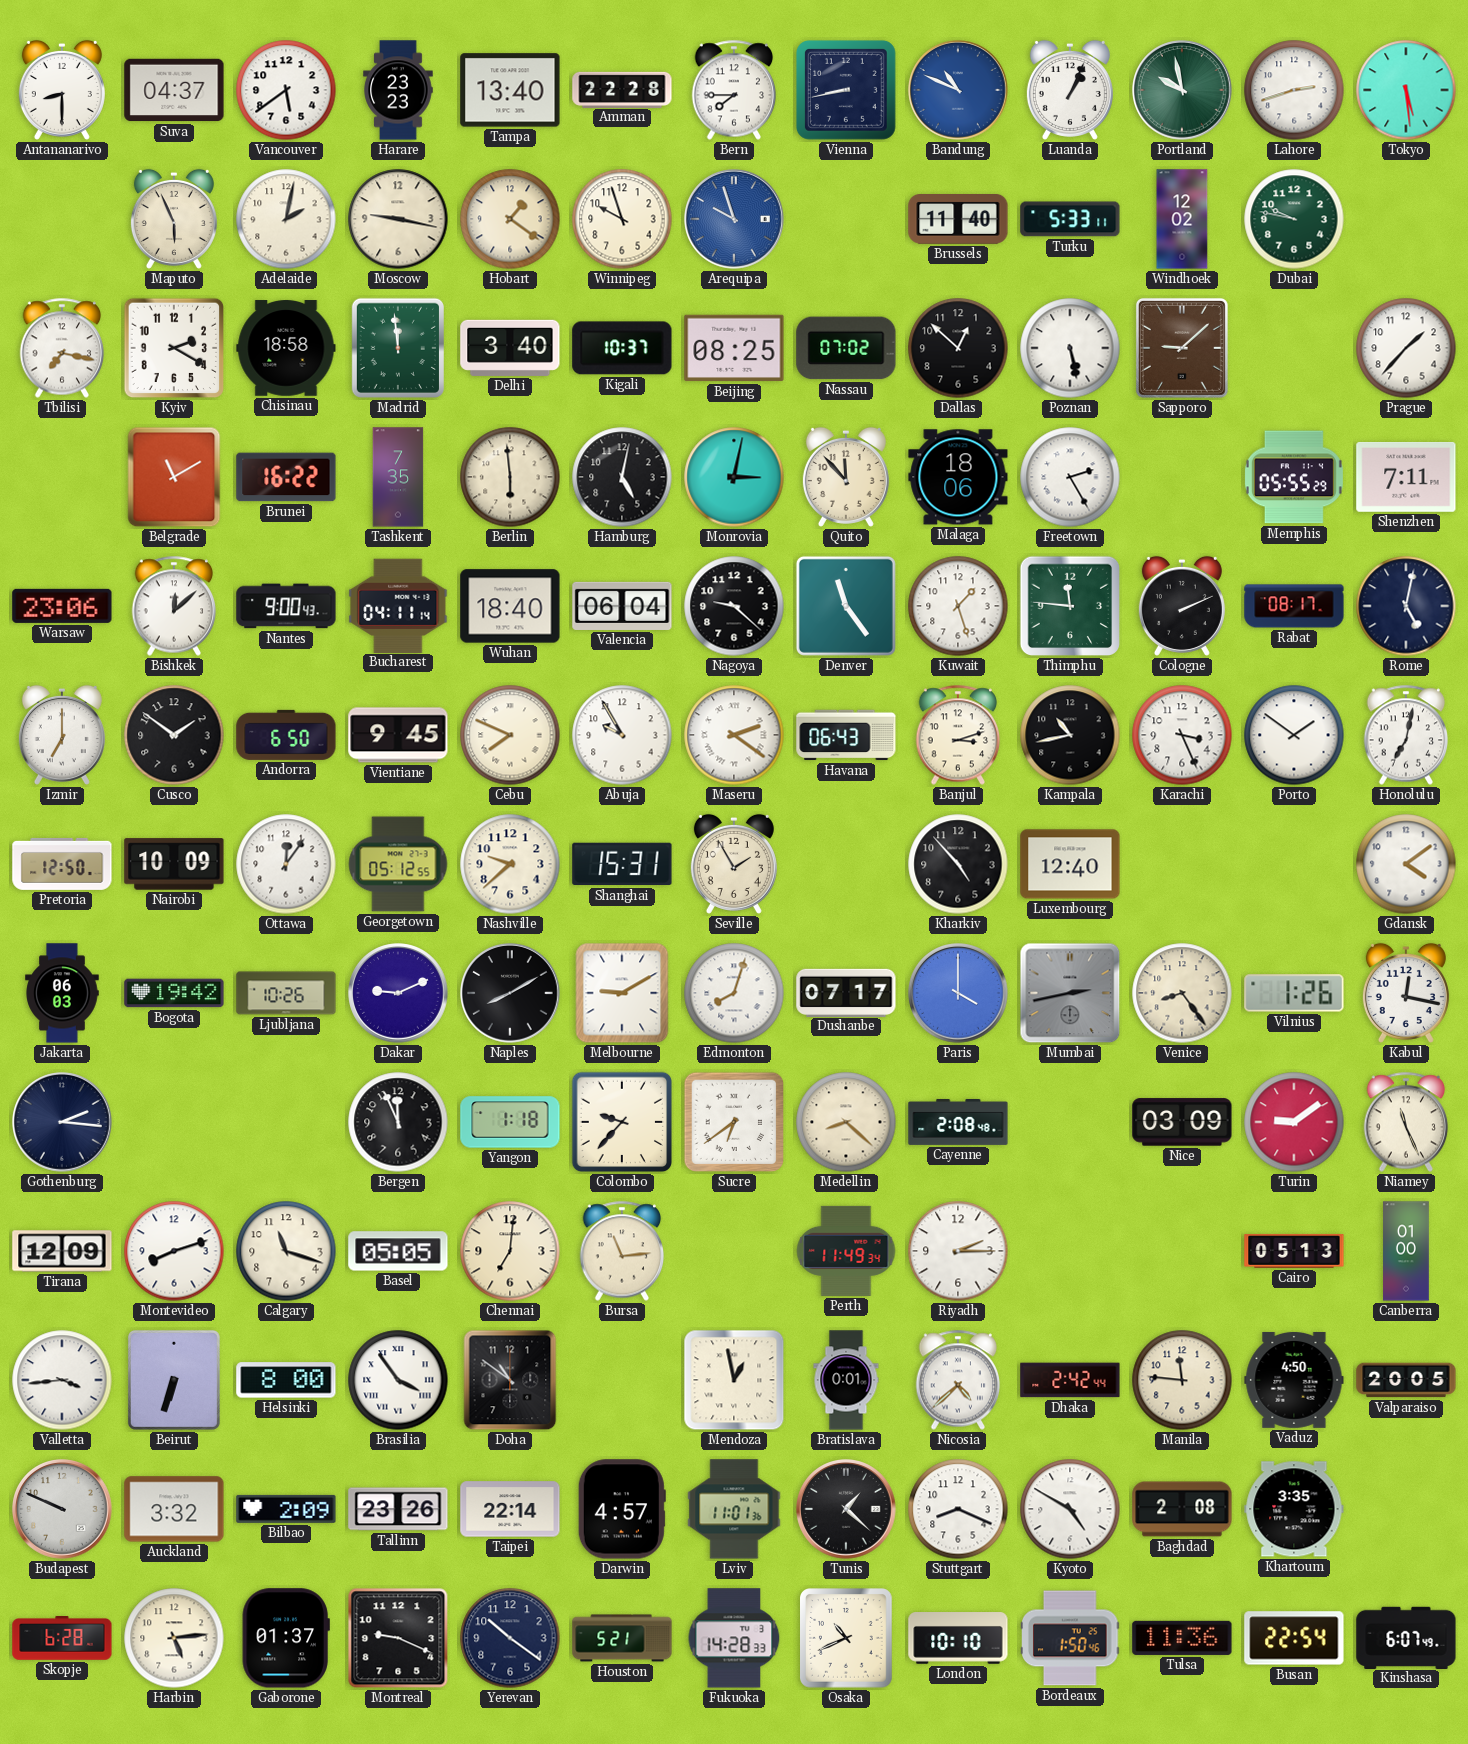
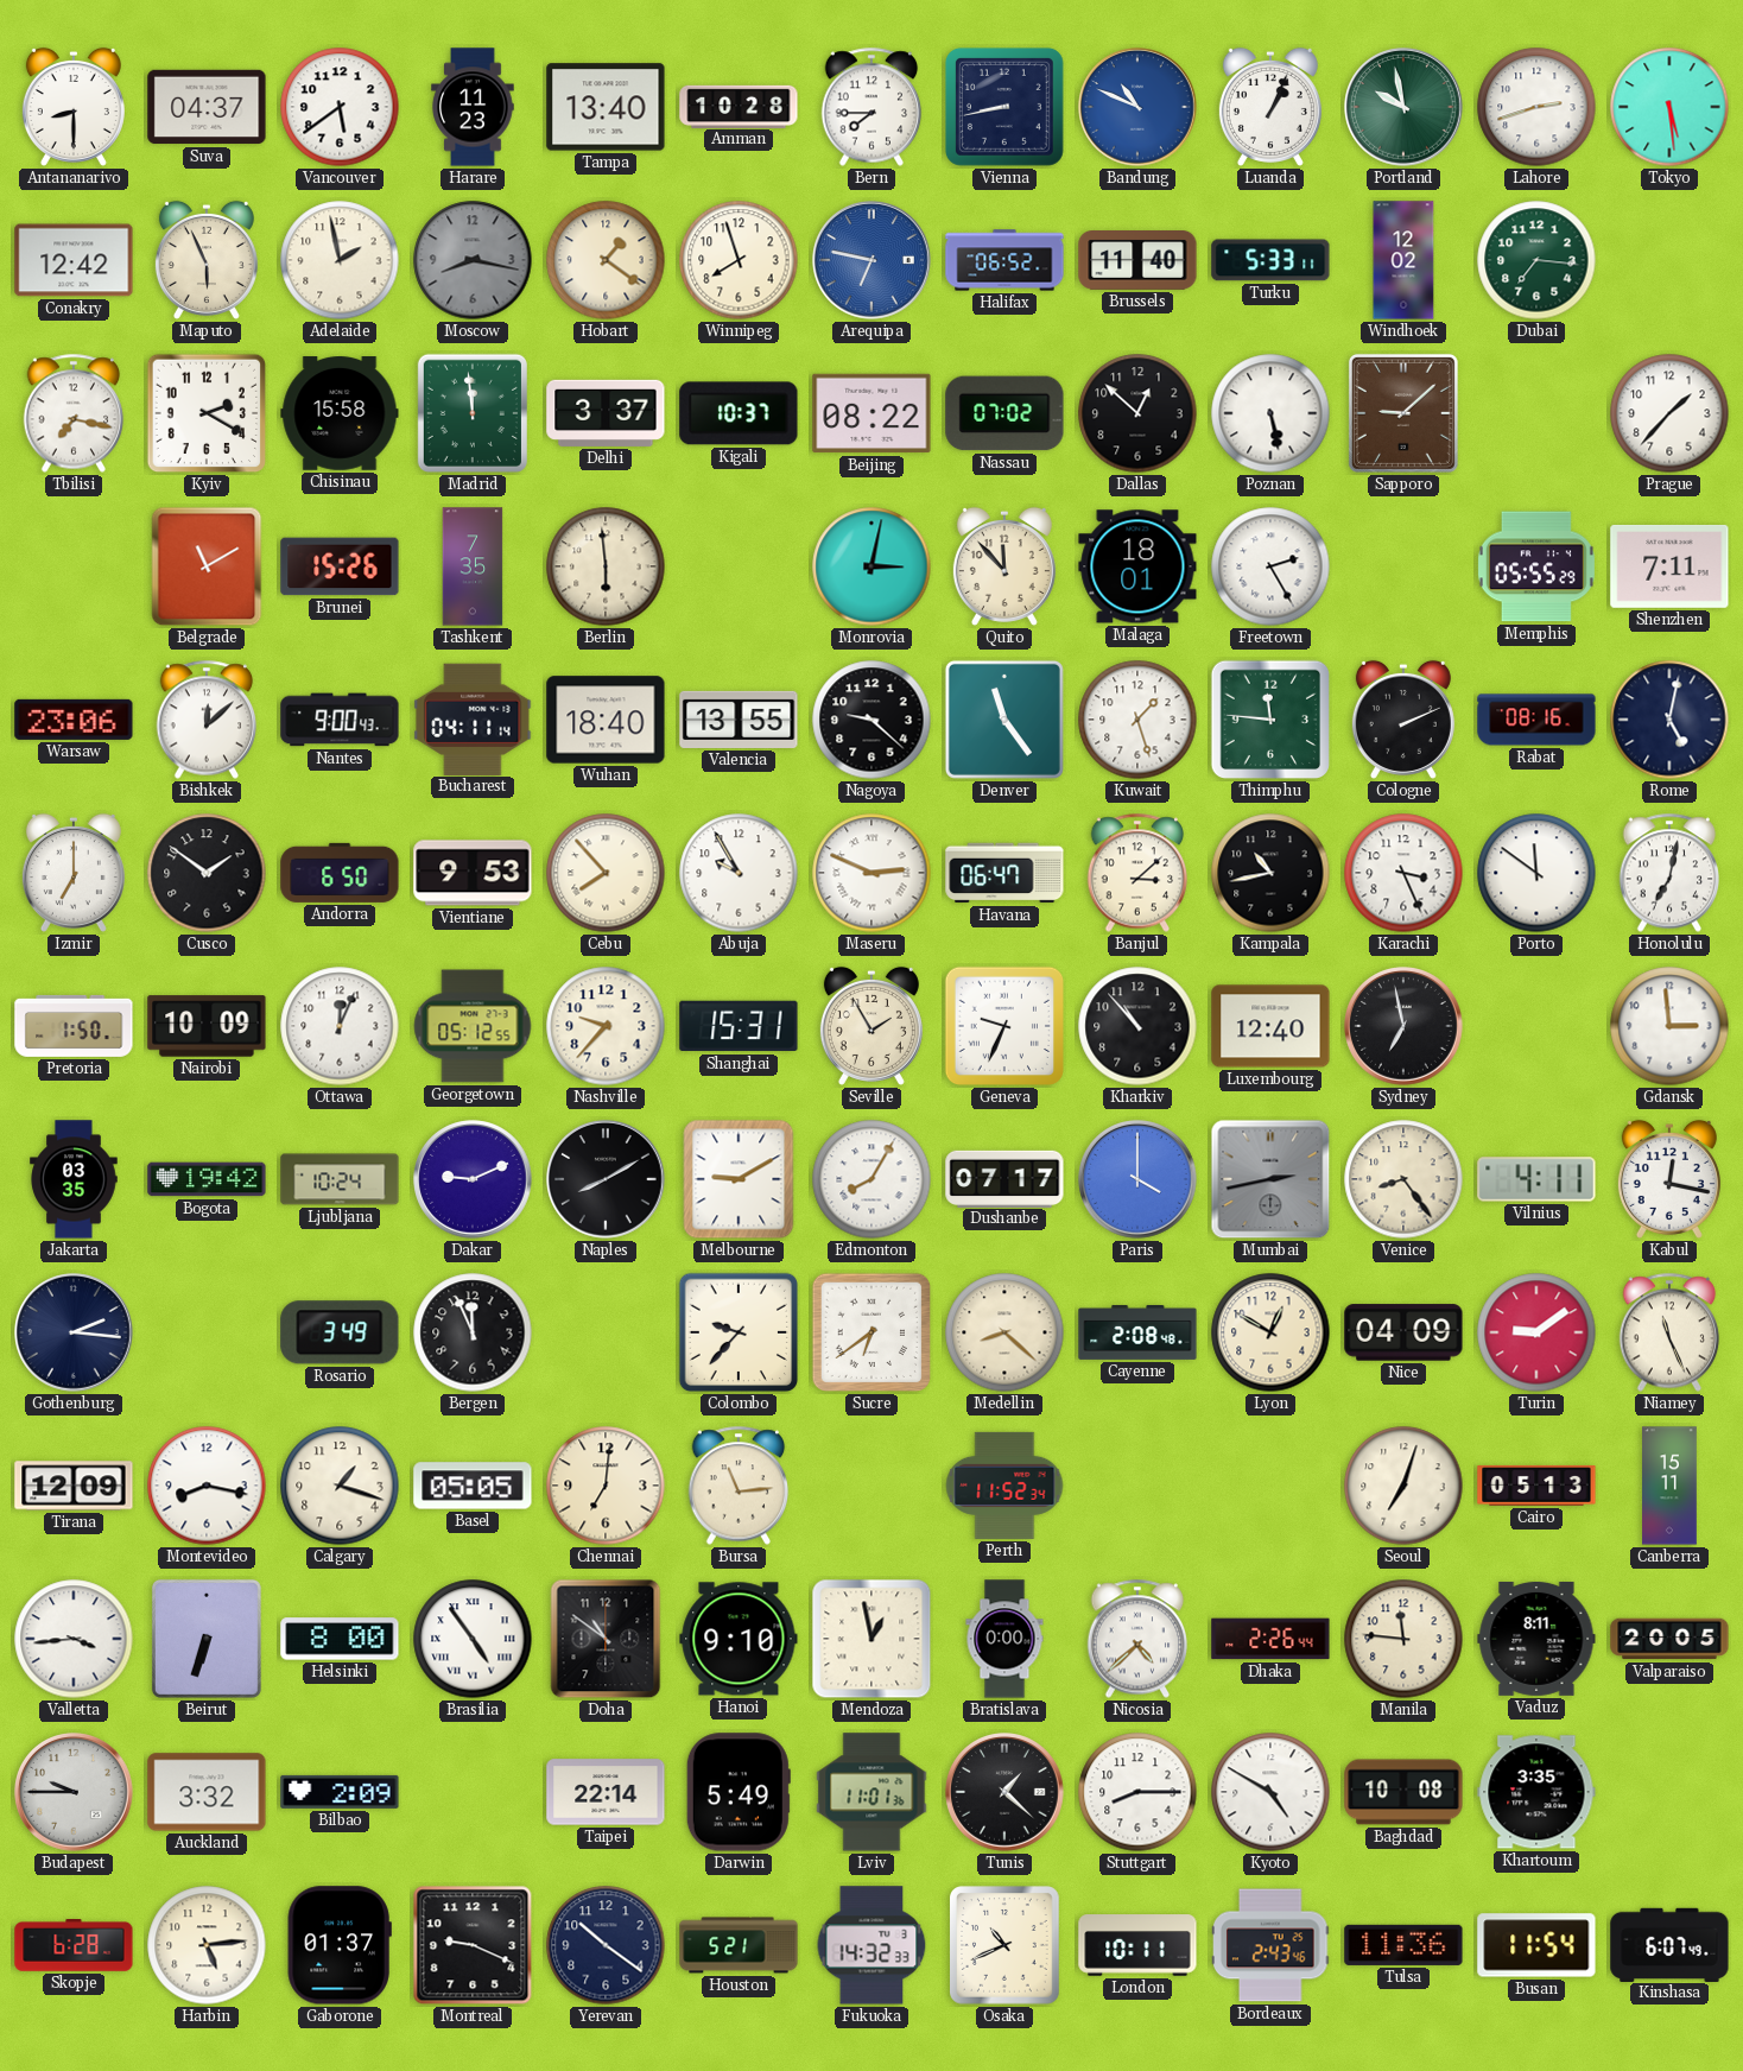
Harare: 23:23 -> 11:23 (473, 107)
Amman: 22:28 -> 10:28 (739, 106)
Conakry: none -> 12:42 (74, 260)
Adelaide: 2:02 -> 1:58 (340, 260)
Moscow: 9:17 -> 8:17 (473, 260)
Moscow dial: cream -> grey (473, 260)
Winnipeg: 9:57 -> 7:57 (739, 260)
Arequipa: 9:57 -> 6:47 (871, 260)
Halifax: none -> 06:52 (1004, 260)
Dubai: 9:47 -> 7:16 (1536, 260)
Chisinau: 18:58 -> 15:58 (340, 413)
Delhi: 3:40 -> 3:37 (606, 413)
Beijing: 08:25 -> 08:22 (871, 413)
Brunei: 16:22 -> 15:26 (340, 566)
Hamburg: 5:02 -> none (622, 477)
Malaga: 18:06 -> 18:01 (1137, 566)
Valencia: 06:04 -> 13:55 (739, 720)
Rabat: 08:17 -> 08:16 (1536, 720)
Vientiane: 9:45 -> 9:53 (473, 873)
Cebu: 7:49 -> 7:53 (606, 873)
Maseru: 2:21 -> 2:49 (871, 873)
Havana: 06:43 -> 06:47 (1004, 873)
Banjul: 3:12 -> 3:08 (1137, 873)
Porto: 1:51 -> 11:51 (1536, 873)
Pretoria: 12:50 -> 1:50 (74, 1026)
Ottawa: 12:06 -> 12:04 (340, 1026)
Nashville: 9:38 -> 9:37 (606, 1026)
Geneva: none -> 9:34 (1004, 1026)
Kharkiv: 4:53 -> 10:53 (1137, 1026)
Sydney: none -> 6:58 (1403, 1026)
Gdansk: 4:09 -> 2:59 (1669, 1026)
Jakarta: 06:03 -> 03:35 (74, 1179)
Ljubljana: 10:26 -> 10:24 (340, 1179)
Edmonton: 8:03 -> 8:05 (871, 1179)
Vilnius: 1:26 -> 4:11 (1536, 1179)
Rosario: none -> 3:49 (340, 1332)
Yangon: 1:18 -> none (510, 1122)
Lyon: none -> 12:50 (1270, 1332)
Nice: 03:09 -> 04:09 (1403, 1332)
Montevideo: 8:12 -> 8:17 (207, 1486)
Calgary: 11:18 -> 1:18 (340, 1486)
Perth: 11:49 -> 11:52 (1004, 1486)
Riyadh: 2:15 -> none (958, 1251)
Seoul: none -> 7:03 (1403, 1486)
Canberra: 01:00 -> 15:11 (1669, 1486)
Brasilia: 3:54 -> 4:54 (473, 1639)
Hanoi: none -> 9:10 (739, 1639)
Bratislava: 0:01 -> 0:00 (1004, 1639)
Dhaka: 2:42 -> 2:26 (1270, 1639)
Vaduz: 4:50 -> 8:11 (1536, 1639)
Budapest: 9:49 -> 9:45 (74, 1792)
Tallinn: 23:26 -> none (398, 1509)
Darwin: 4:57 -> 5:49 (739, 1792)
Stuttgart: 8:19 -> 8:15 (1137, 1792)
Baghdad: 2:08 -> 10:08 (1403, 1792)
Fukuoka: 14:28 -> 14:32 (871, 1945)
London: 10:10 -> 10:11 (1137, 1945)
Bordeaux: 1:50 -> 2:43 (1270, 1945)
Busan: 22:54 -> 11:54 (1536, 1945)
